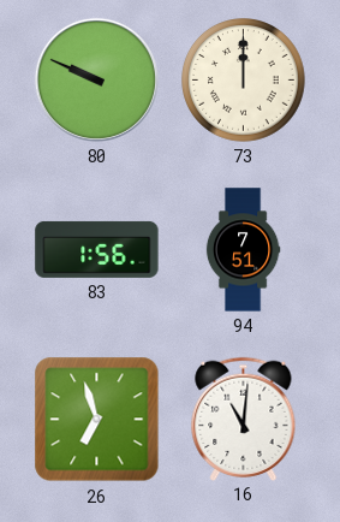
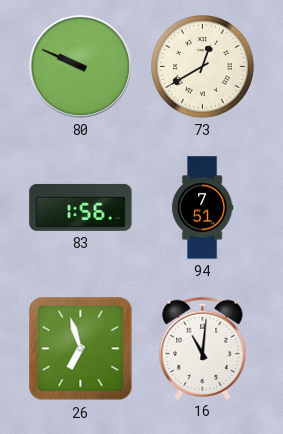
73: 12:00 -> 12:40 (203, 67)
